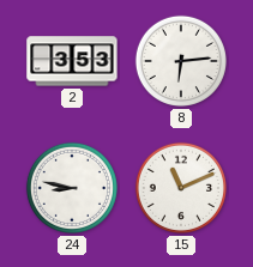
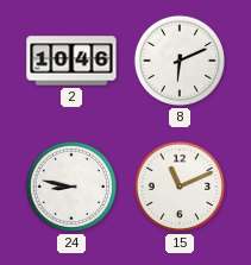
2: 3:53 -> 10:46 (71, 61)
8: 6:14 -> 6:11 (180, 61)
